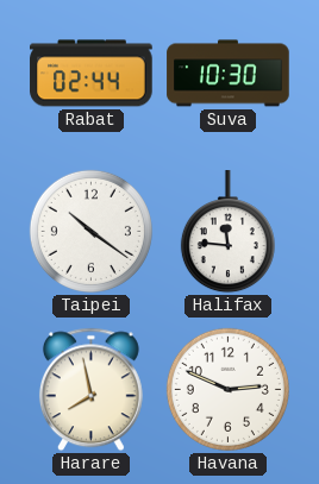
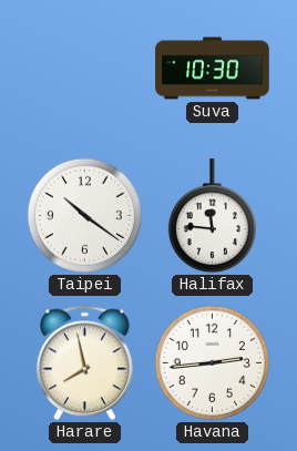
Rabat: 02:44 -> none (92, 74)
Havana: 2:49 -> 2:44 (212, 362)
